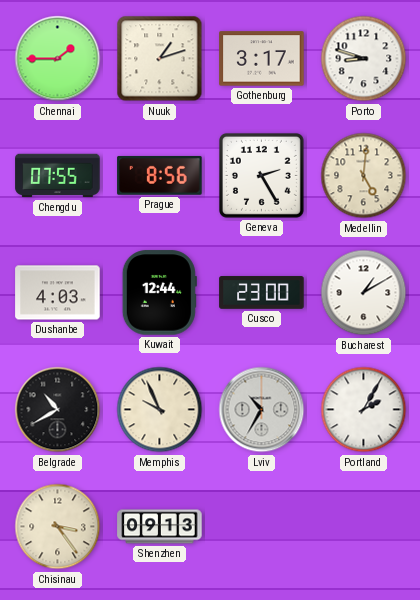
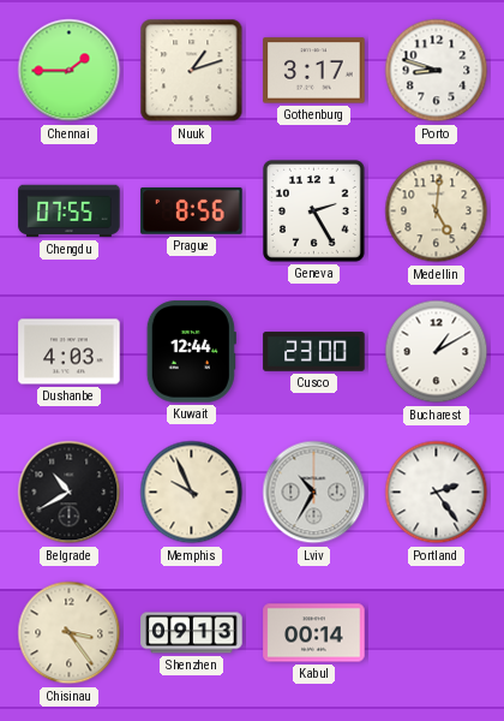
Portland: 2:05 -> 2:24 (437, 493)
Kabul: none -> 00:14 (314, 633)
